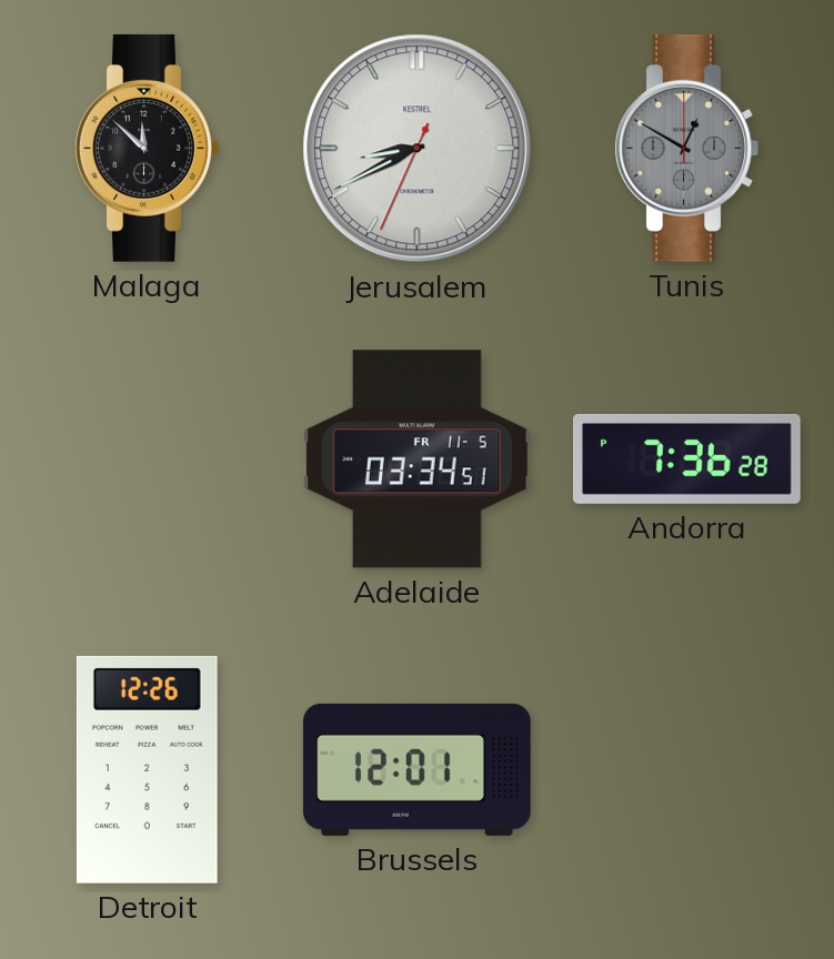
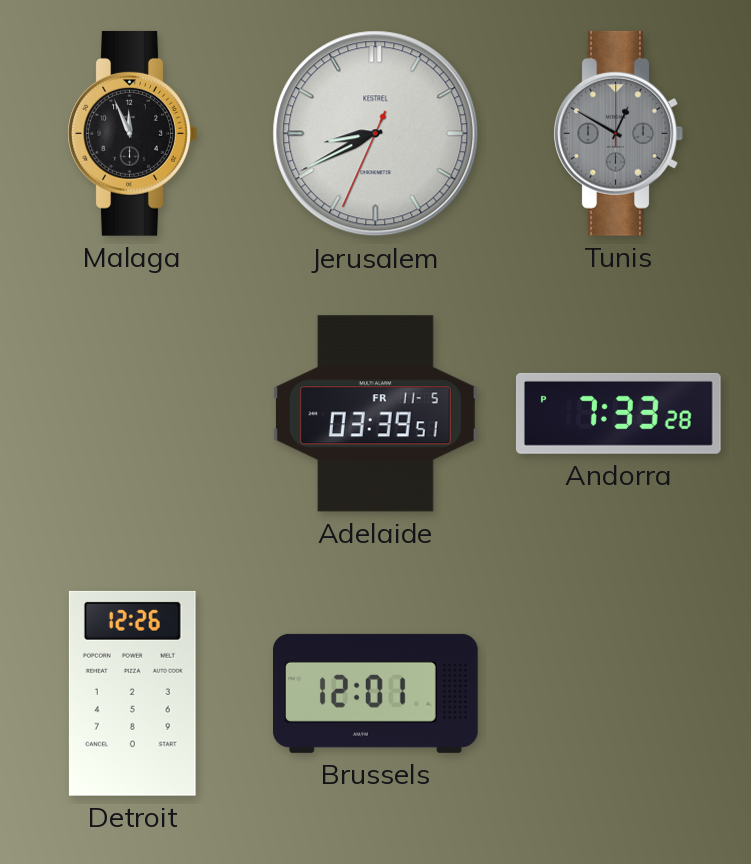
Malaga: 11:52 -> 11:56 (132, 133)
Adelaide: 03:34 -> 03:39 (375, 414)
Andorra: 7:36 -> 7:33 (618, 413)
